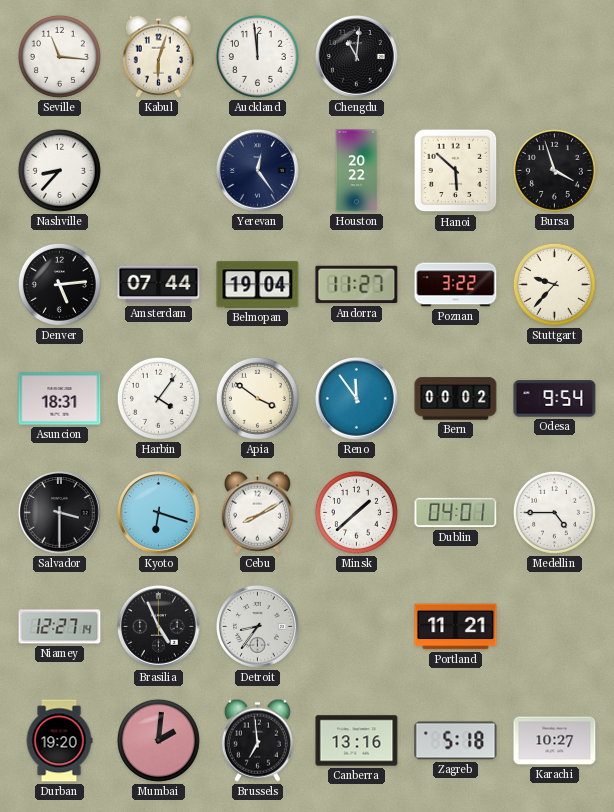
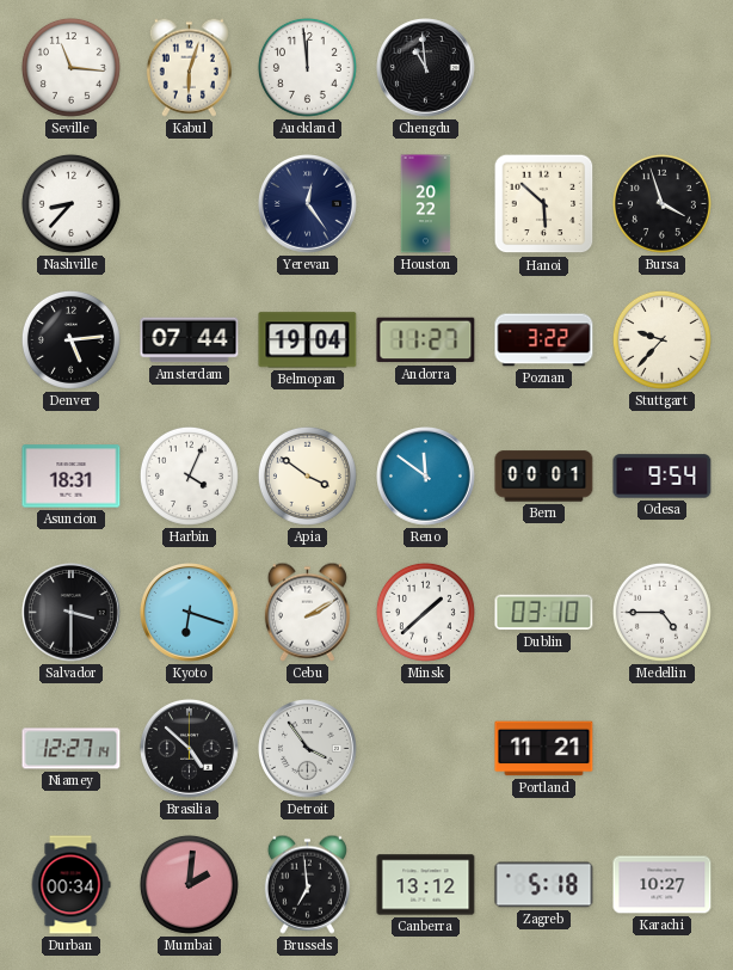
Chengdu: 11:01 -> 10:59 (426, 68)
Harbin: 4:06 -> 4:04 (189, 475)
Reno: 11:54 -> 11:51 (426, 477)
Bern: 00:02 -> 00:01 (544, 477)
Cebu: 8:10 -> 2:10 (307, 612)
Dublin: 04:01 -> 03:10 (544, 613)
Brasilia: 4:56 -> 4:52 (190, 749)
Detroit: 8:36 -> 3:54 (308, 749)
Durban: 19:20 -> 00:34 (70, 885)
Canberra: 13:16 -> 13:12 (426, 885)
